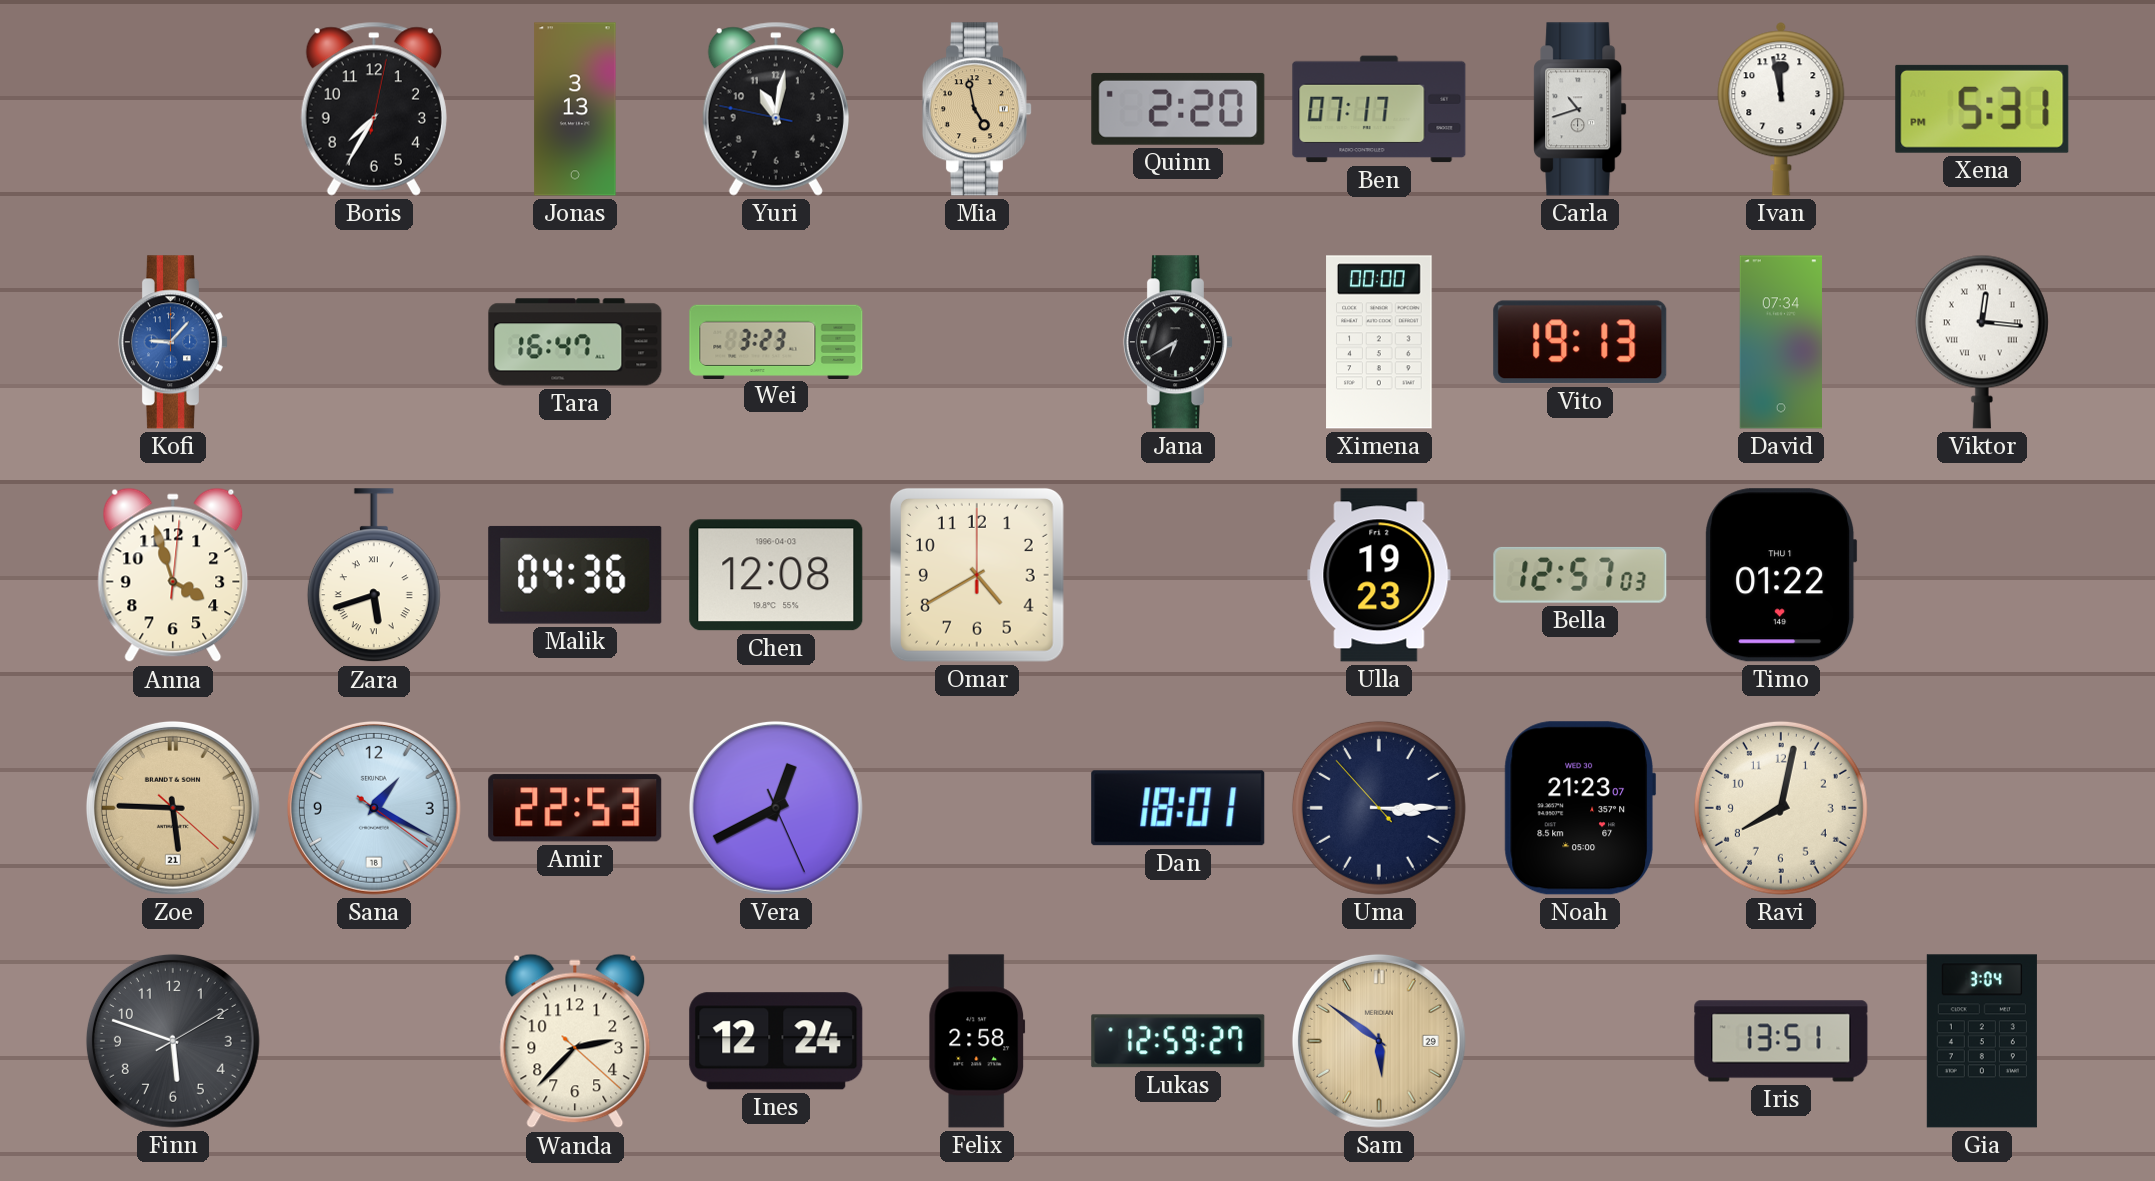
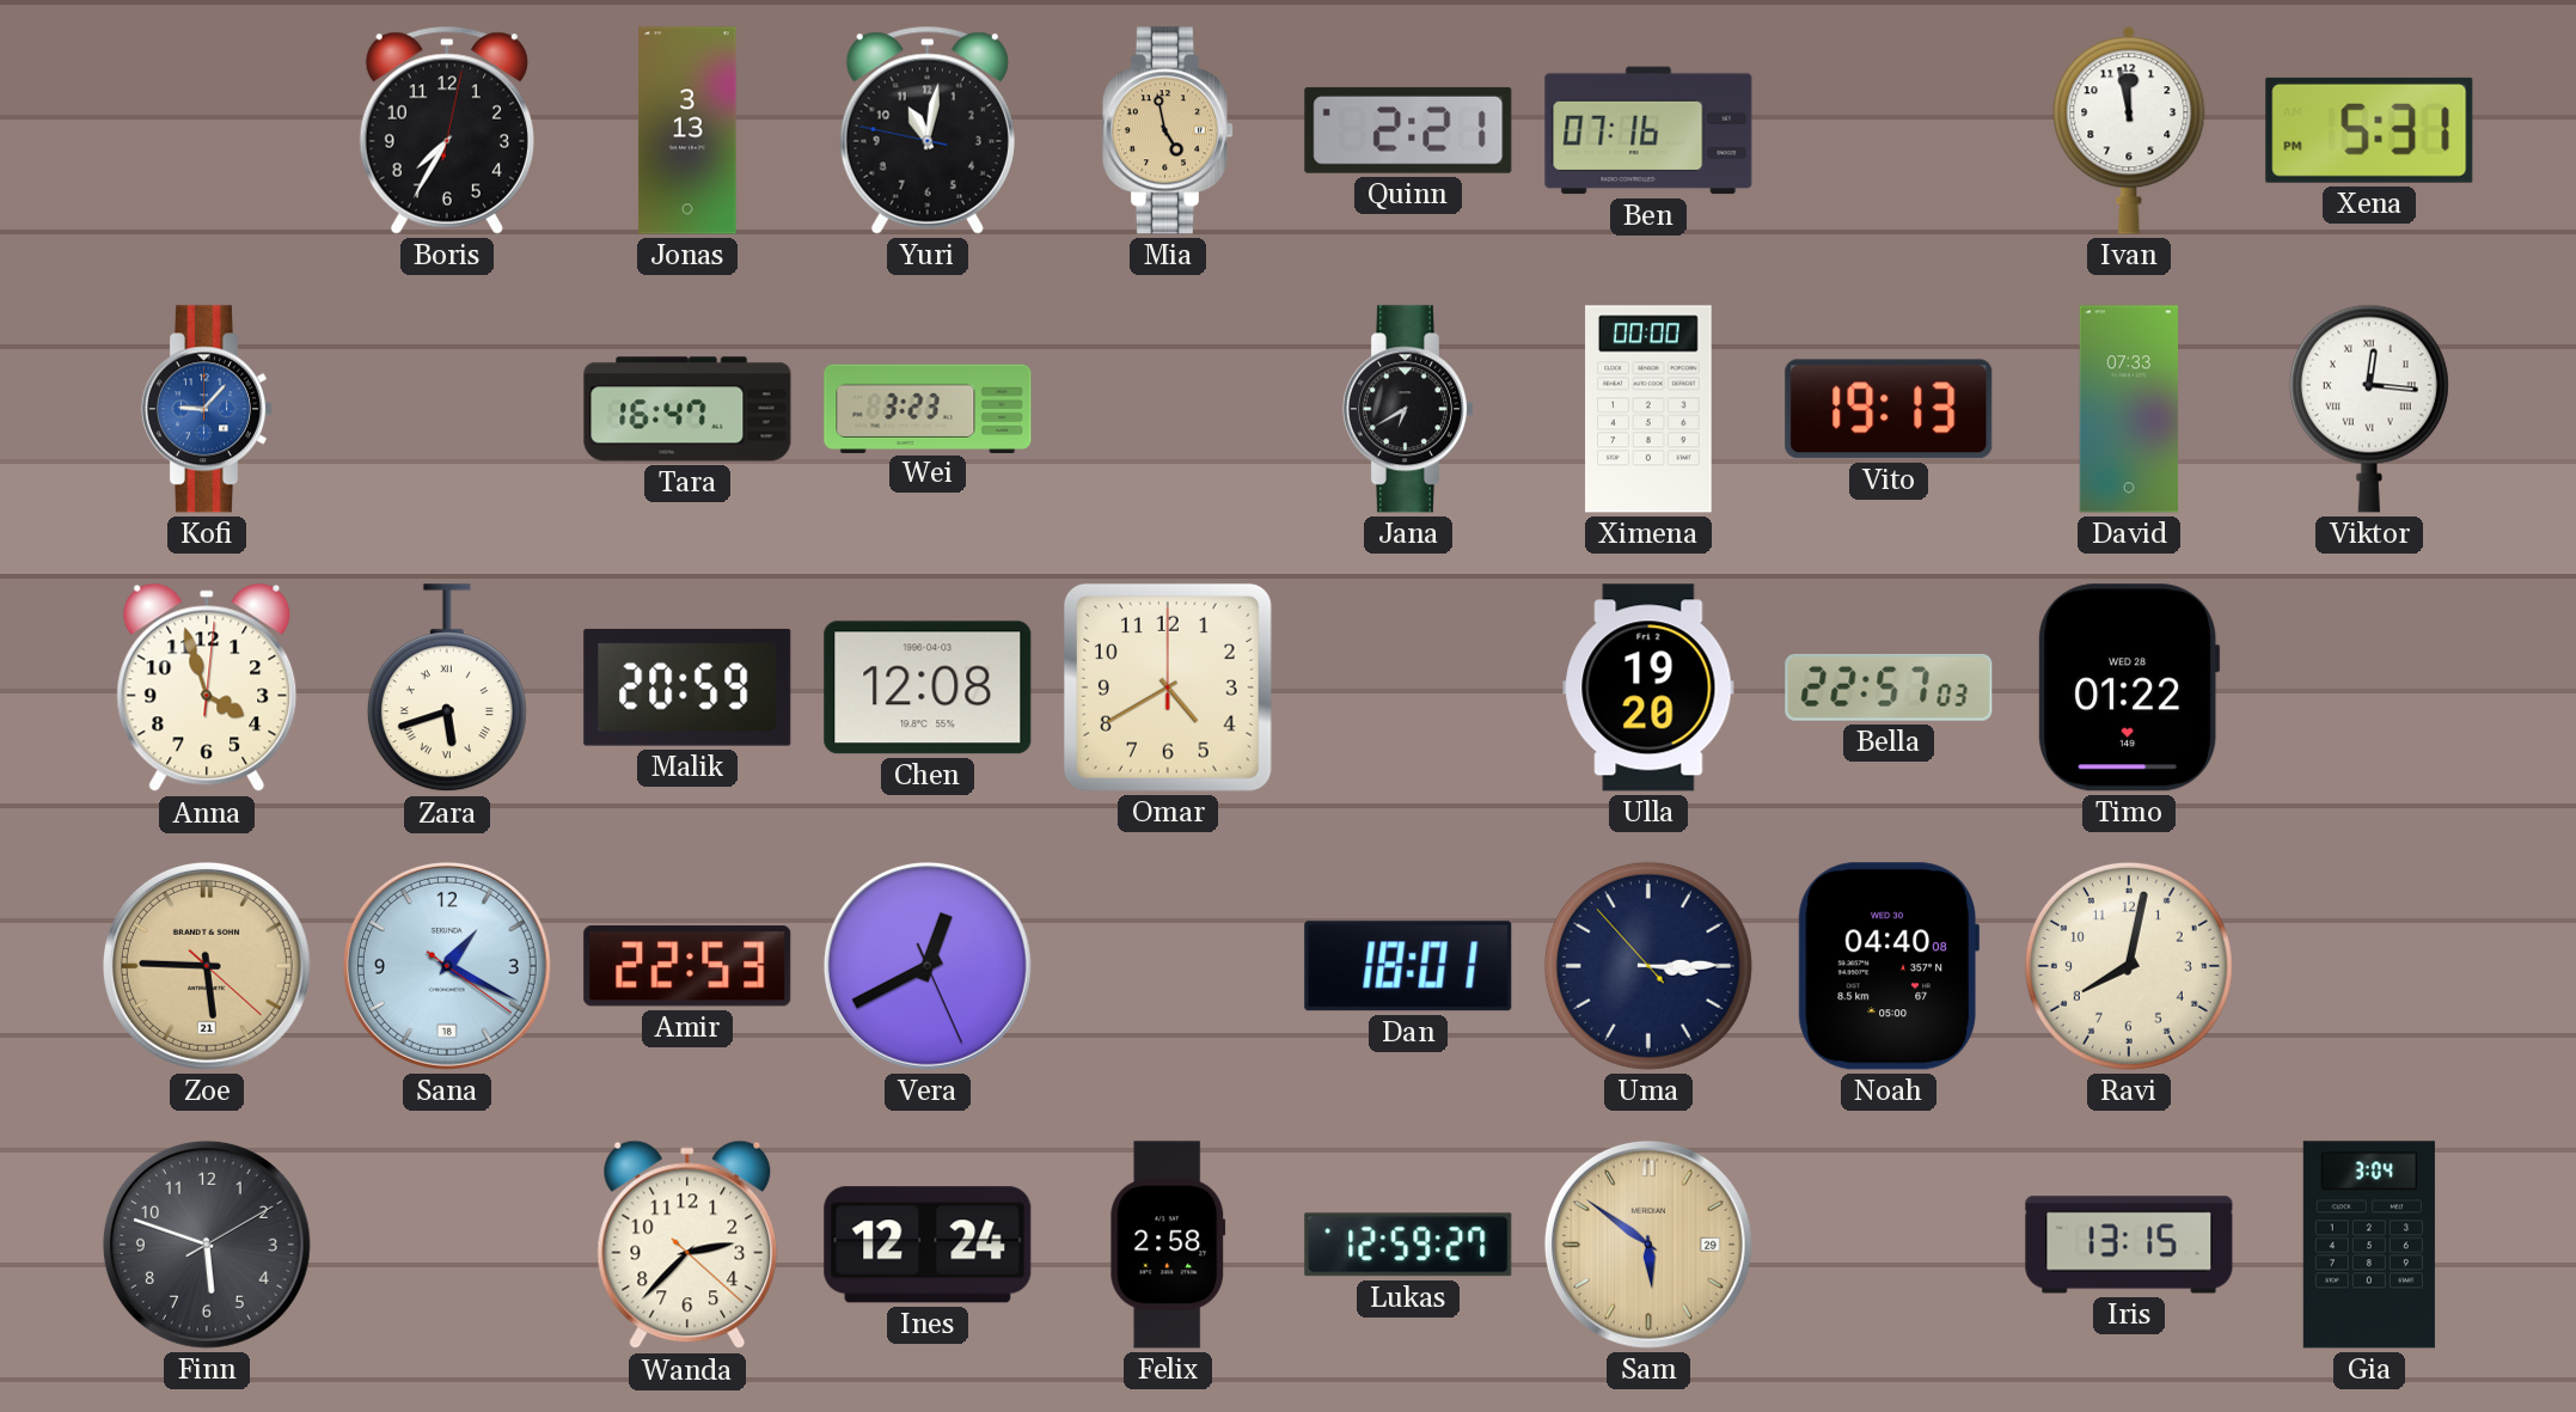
Quinn: 2:20 -> 2:21 (1408, 130)
Ben: 07:17 -> 07:16 (1648, 130)
Carla: 10:42 -> none (1580, 109)
David: 07:34 -> 07:33 (2128, 409)
Malik: 04:36 -> 20:59 (687, 687)
Ulla: 19:23 -> 19:20 (1648, 687)
Bella: 12:57 -> 22:57 (1889, 687)
Timo date: THU 1 -> WED 28 (2129, 687)
Noah: 21:23 -> 04:40 (1889, 966)
Iris: 13:51 -> 13:15 (2129, 1245)
